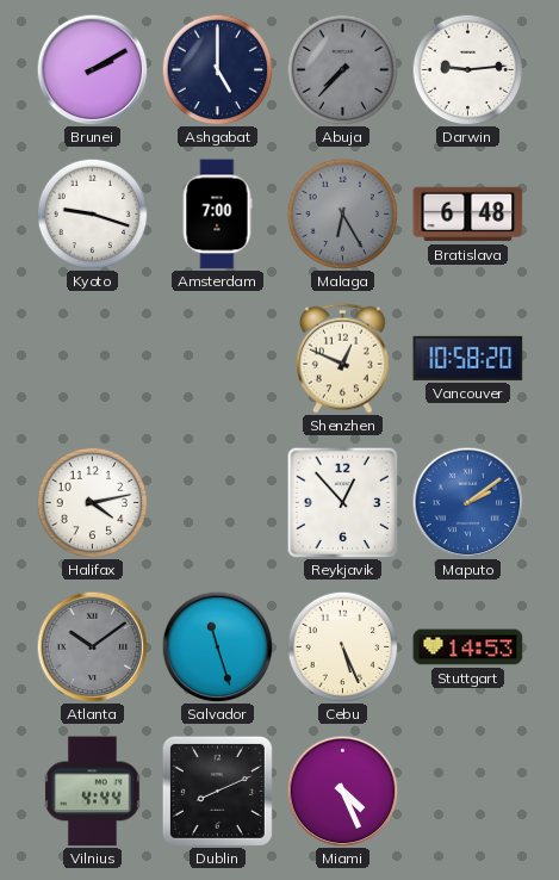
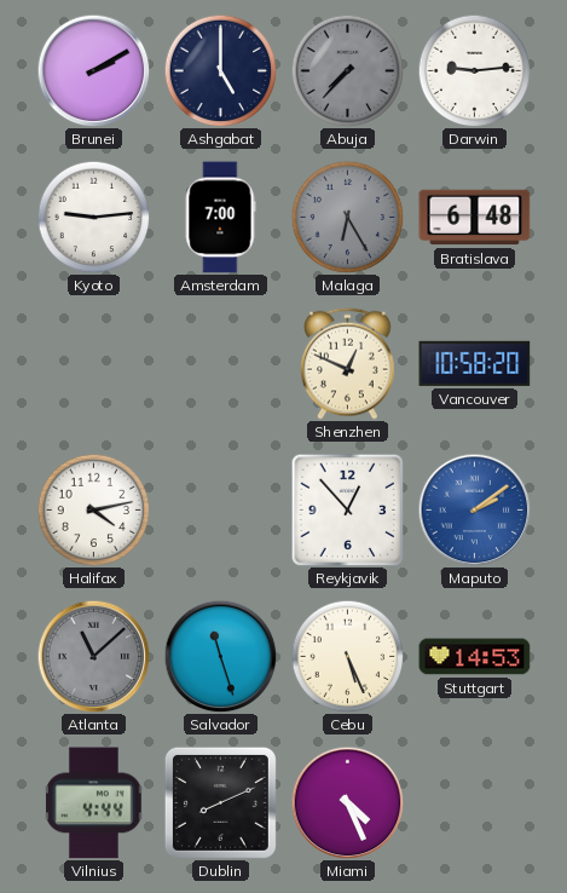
Kyoto: 9:18 -> 9:14 (93, 217)
Atlanta: 10:09 -> 11:08 (93, 656)
